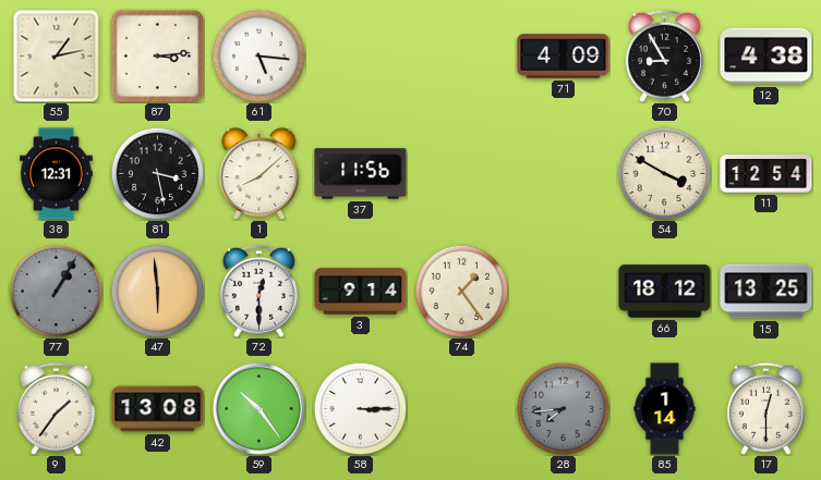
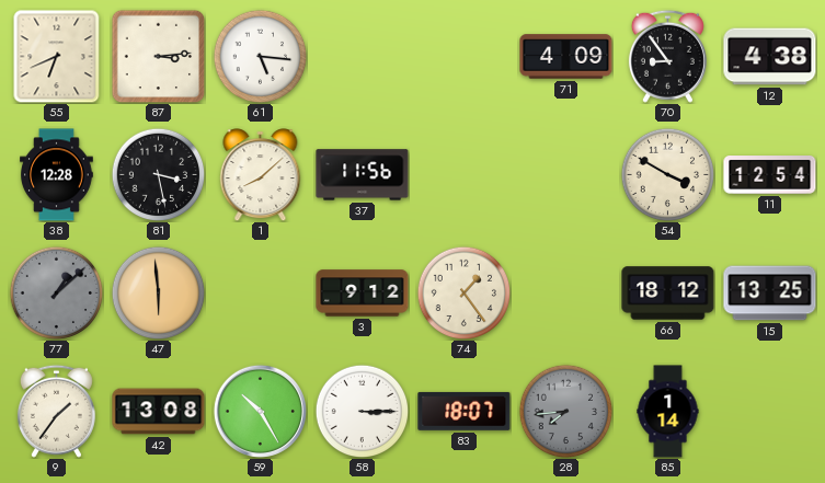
55: 1:13 -> 6:41 (57, 56)
70: 8:55 -> 8:54 (667, 56)
38: 12:31 -> 12:28 (57, 175)
77: 1:05 -> 1:08 (56, 292)
72: 12:30 -> none (258, 291)
3: 9:14 -> 9:12 (363, 294)
59: 10:24 -> 10:25 (260, 411)
83: none -> 18:07 (465, 411)
17: 12:30 -> none (765, 408)
